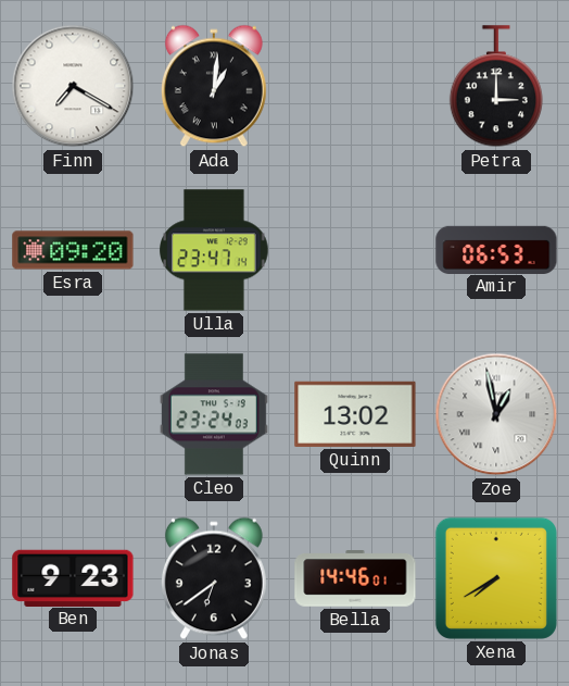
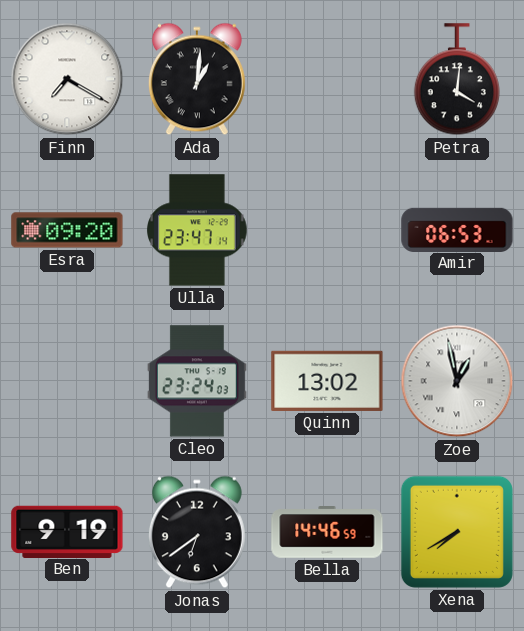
Petra: 3:00 -> 4:01 (457, 80)
Ben: 9:23 -> 9:19 (67, 531)
Bella: 14:46:01 -> 14:46:59 (327, 532)
